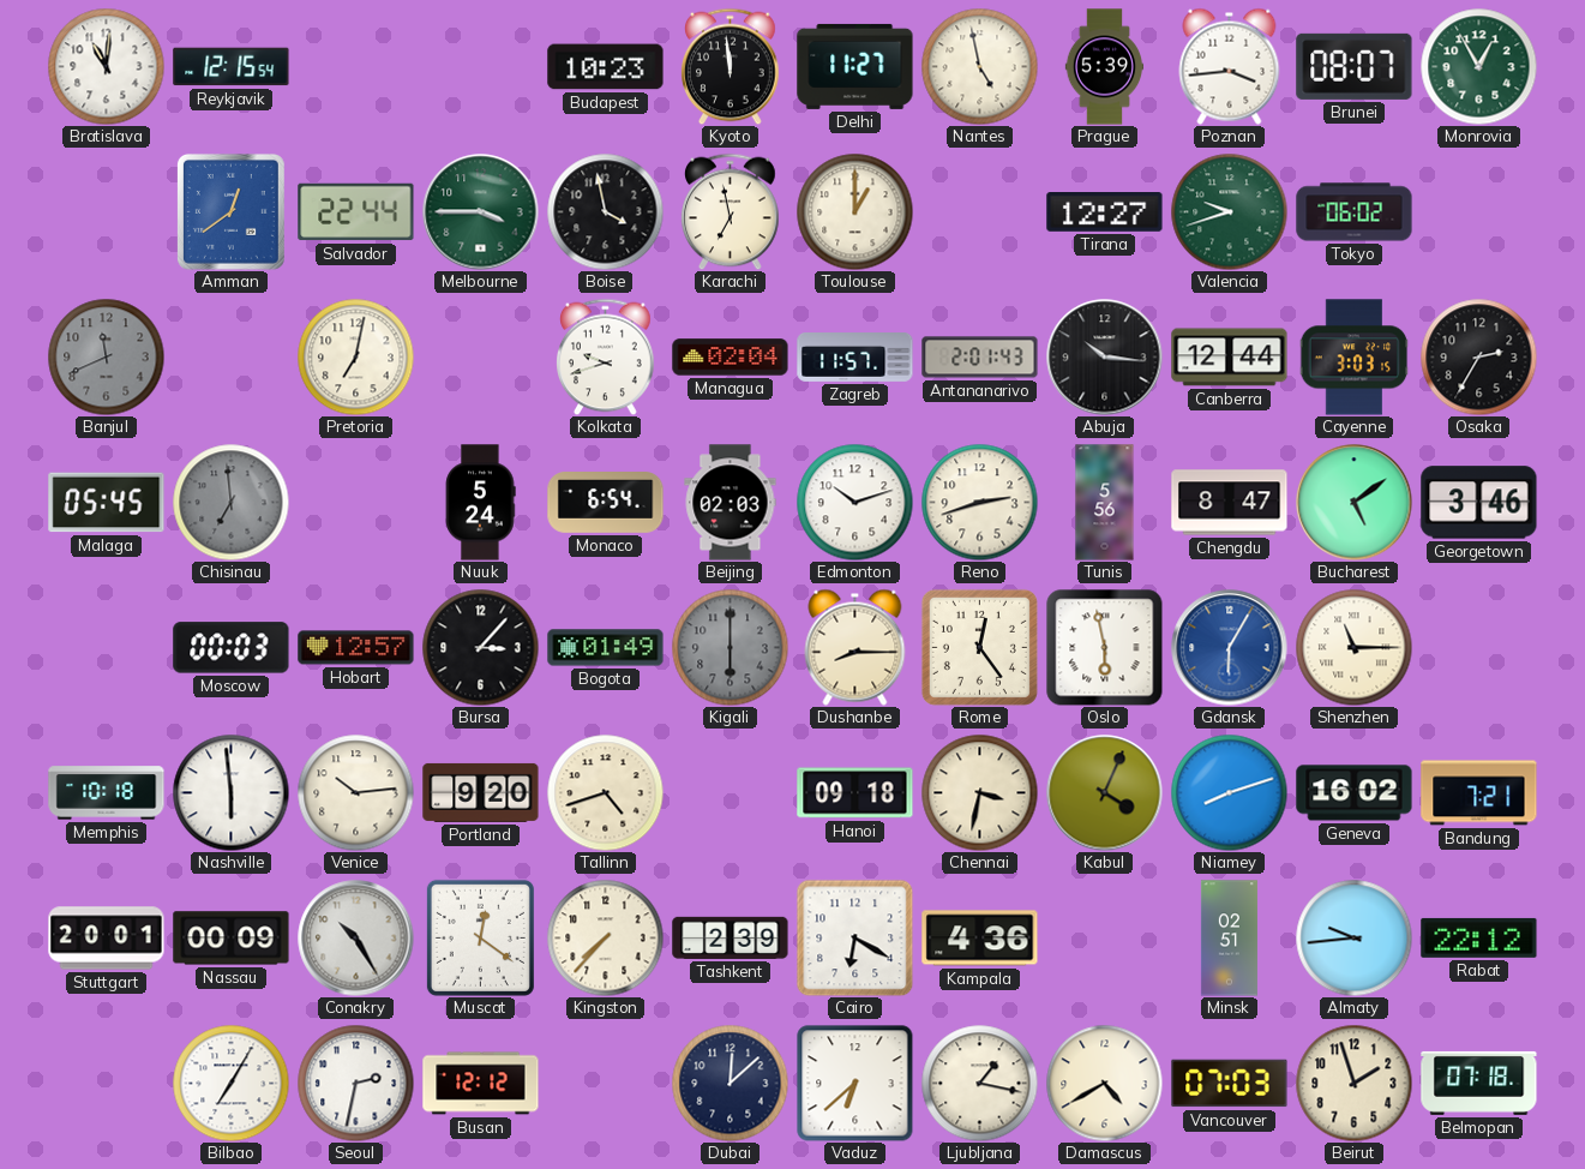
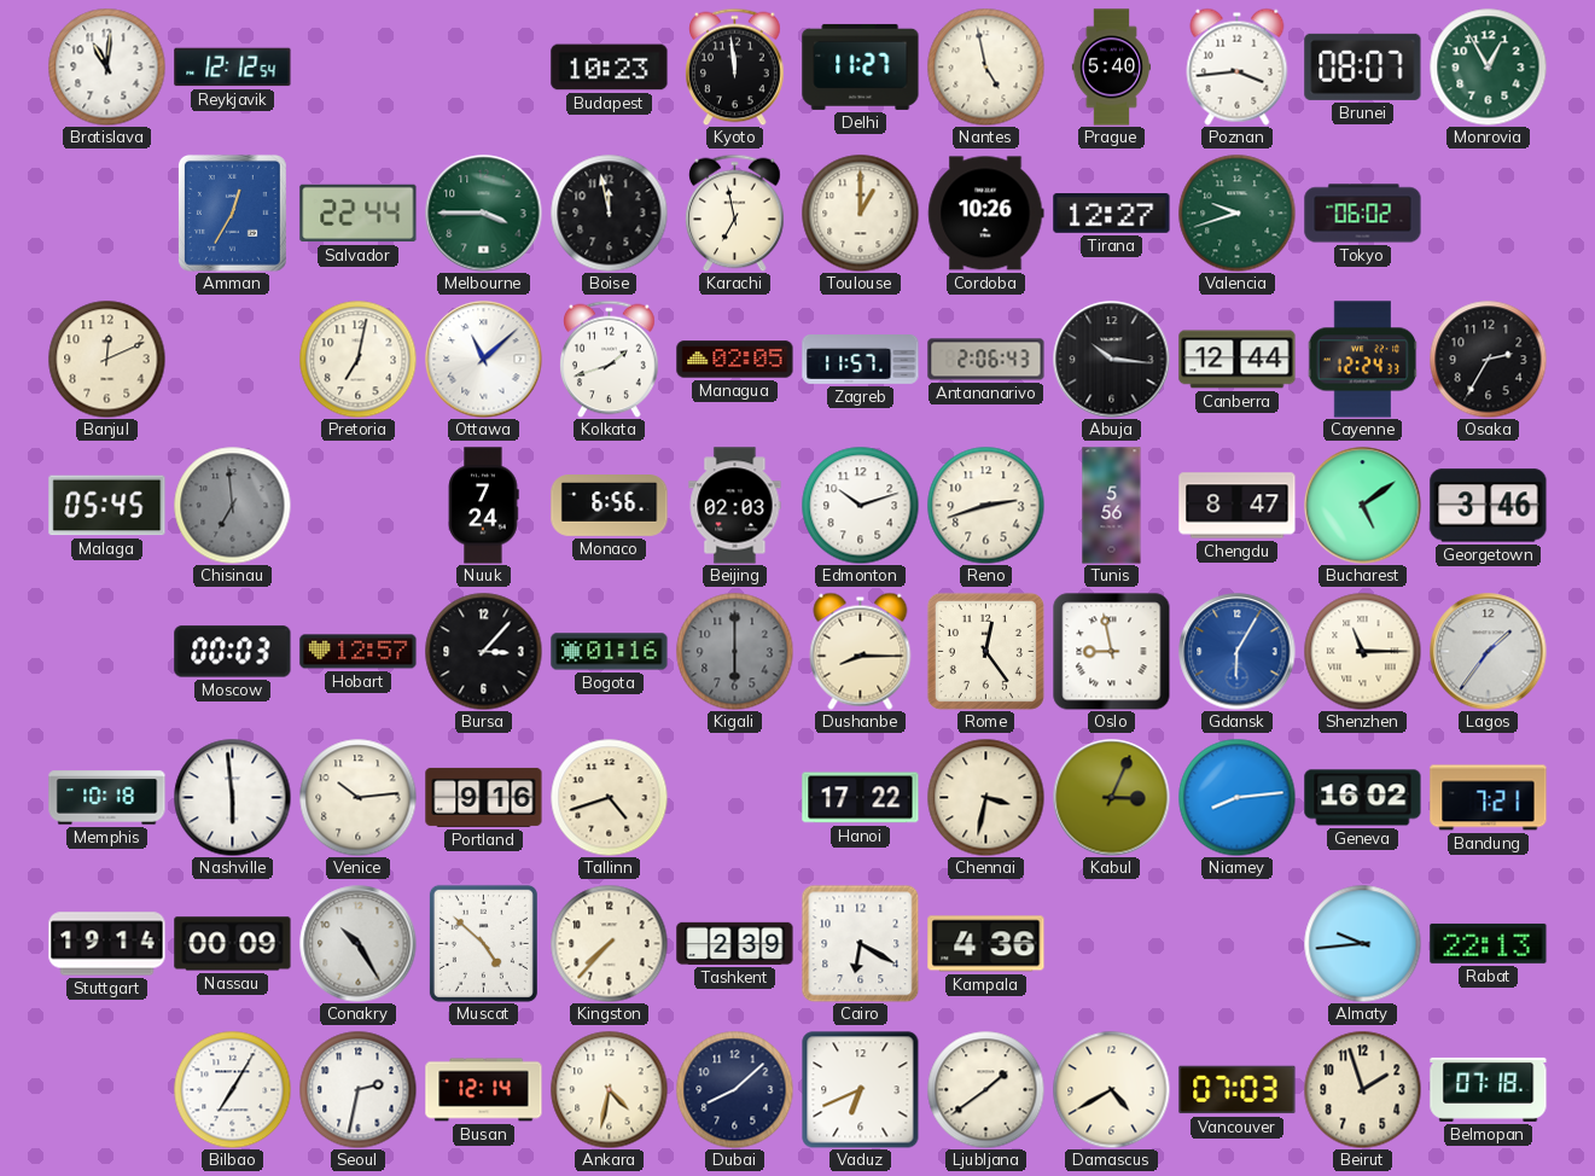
Reykjavik: 12:15 -> 12:12 (233, 68)
Prague: 5:39 -> 5:40 (1111, 68)
Amman: 12:39 -> 12:35 (232, 213)
Boise: 3:58 -> 11:58 (609, 213)
Cordoba: none -> 10:26 (986, 214)
Banjul: 11:41 -> 12:11 (106, 359)
Banjul dial: grey -> cream (106, 359)
Ottawa: none -> 11:08 (484, 360)
Kolkata: 9:42 -> 1:42 (610, 359)
Managua: 02:04 -> 02:05 (735, 360)
Antananarivo: 2:01 -> 2:06 (986, 360)
Cayenne: 3:03 -> 12:24 (1363, 360)
Nuuk: 5:24 -> 7:24 (483, 506)
Monaco: 6:54 -> 6:56 (610, 506)
Bogota: 01:49 -> 01:16 (610, 652)
Oslo: 5:58 -> 8:58 (1112, 652)
Lagos: none -> 1:36 (1489, 652)
Portland: 9:20 -> 9:16 (484, 797)
Hanoi: 09:18 -> 17:22 (861, 798)
Kabul: 4:04 -> 3:04 (1112, 798)
Niamey: 8:12 -> 8:14 (1236, 797)
Stuttgart: 20:01 -> 19:14 (107, 944)
Muscat: 12:21 -> 4:52 (483, 943)
Minsk: 02:51 -> none (1229, 939)
Rabat: 22:12 -> 22:13 (1489, 943)
Busan: 12:12 -> 12:14 (484, 1090)
Ankara: none -> 4:32 (609, 1089)
Dubai: 12:08 -> 8:08 (734, 1089)
Vaduz: 6:38 -> 6:41 (861, 1090)
Ljubljana: 1:17 -> 1:39 (985, 1089)
